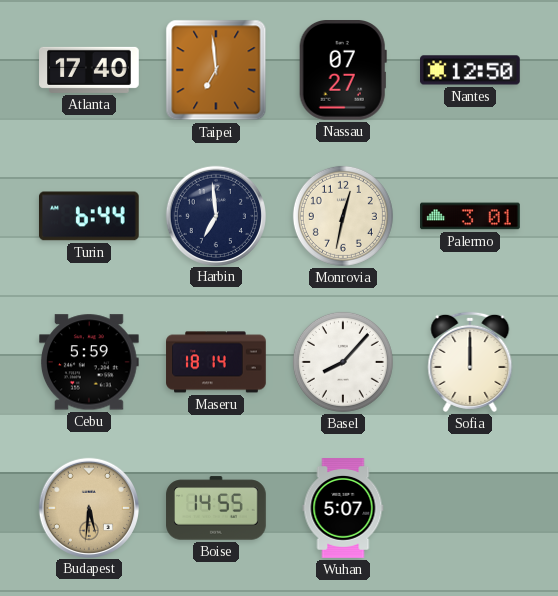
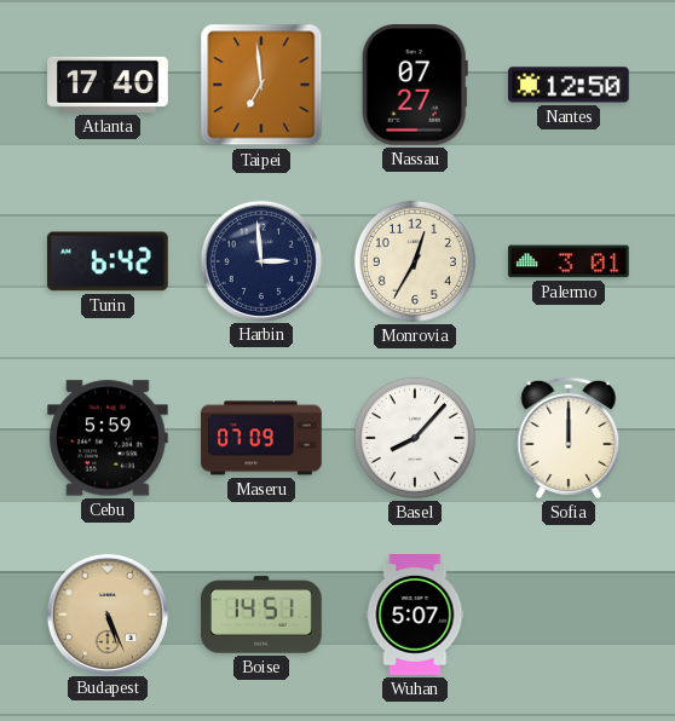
Turin: 6:44 -> 6:42 (108, 261)
Harbin: 6:59 -> 2:59 (260, 260)
Monrovia: 12:32 -> 12:35 (415, 261)
Maseru: 18:14 -> 07:09 (261, 438)
Budapest: 5:31 -> 5:26 (106, 613)
Boise: 14:55 -> 14:51 (261, 615)
